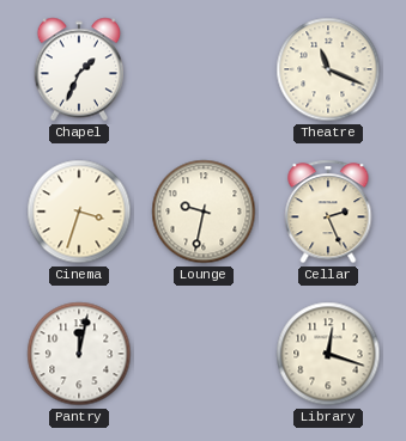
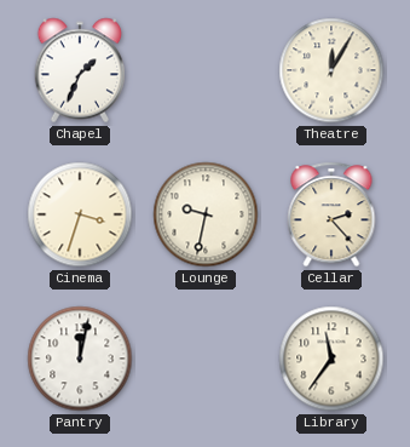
Theatre: 11:19 -> 12:05 (331, 70)
Cellar: 2:26 -> 2:23 (331, 214)
Library: 12:18 -> 11:36 (331, 359)
